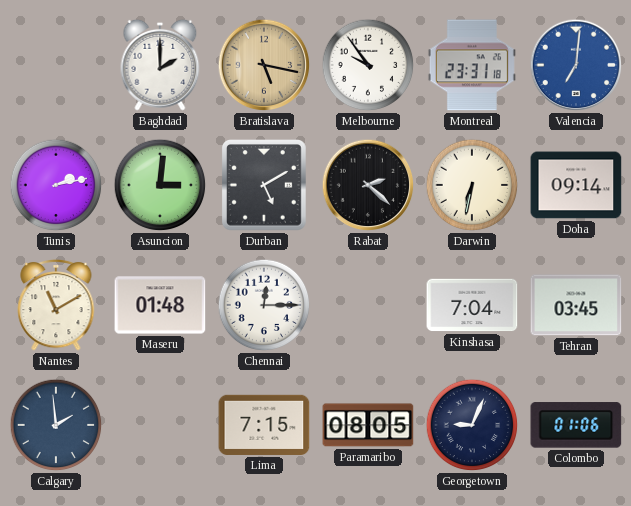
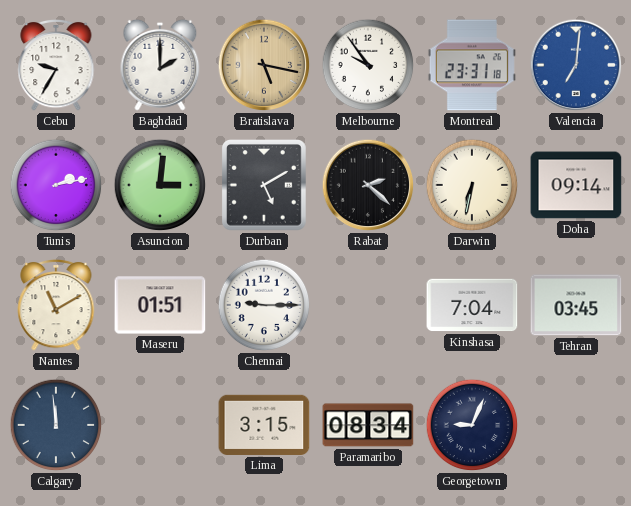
Cebu: none -> 9:35 (56, 65)
Maseru: 01:48 -> 01:51 (160, 305)
Chennai: 12:15 -> 9:15 (264, 305)
Calgary: 1:59 -> 11:59 (56, 425)
Lima: 7:15 -> 3:15 (264, 425)
Paramaribo: 08:05 -> 08:34 (368, 425)
Colombo: 01:06 -> none (576, 425)
